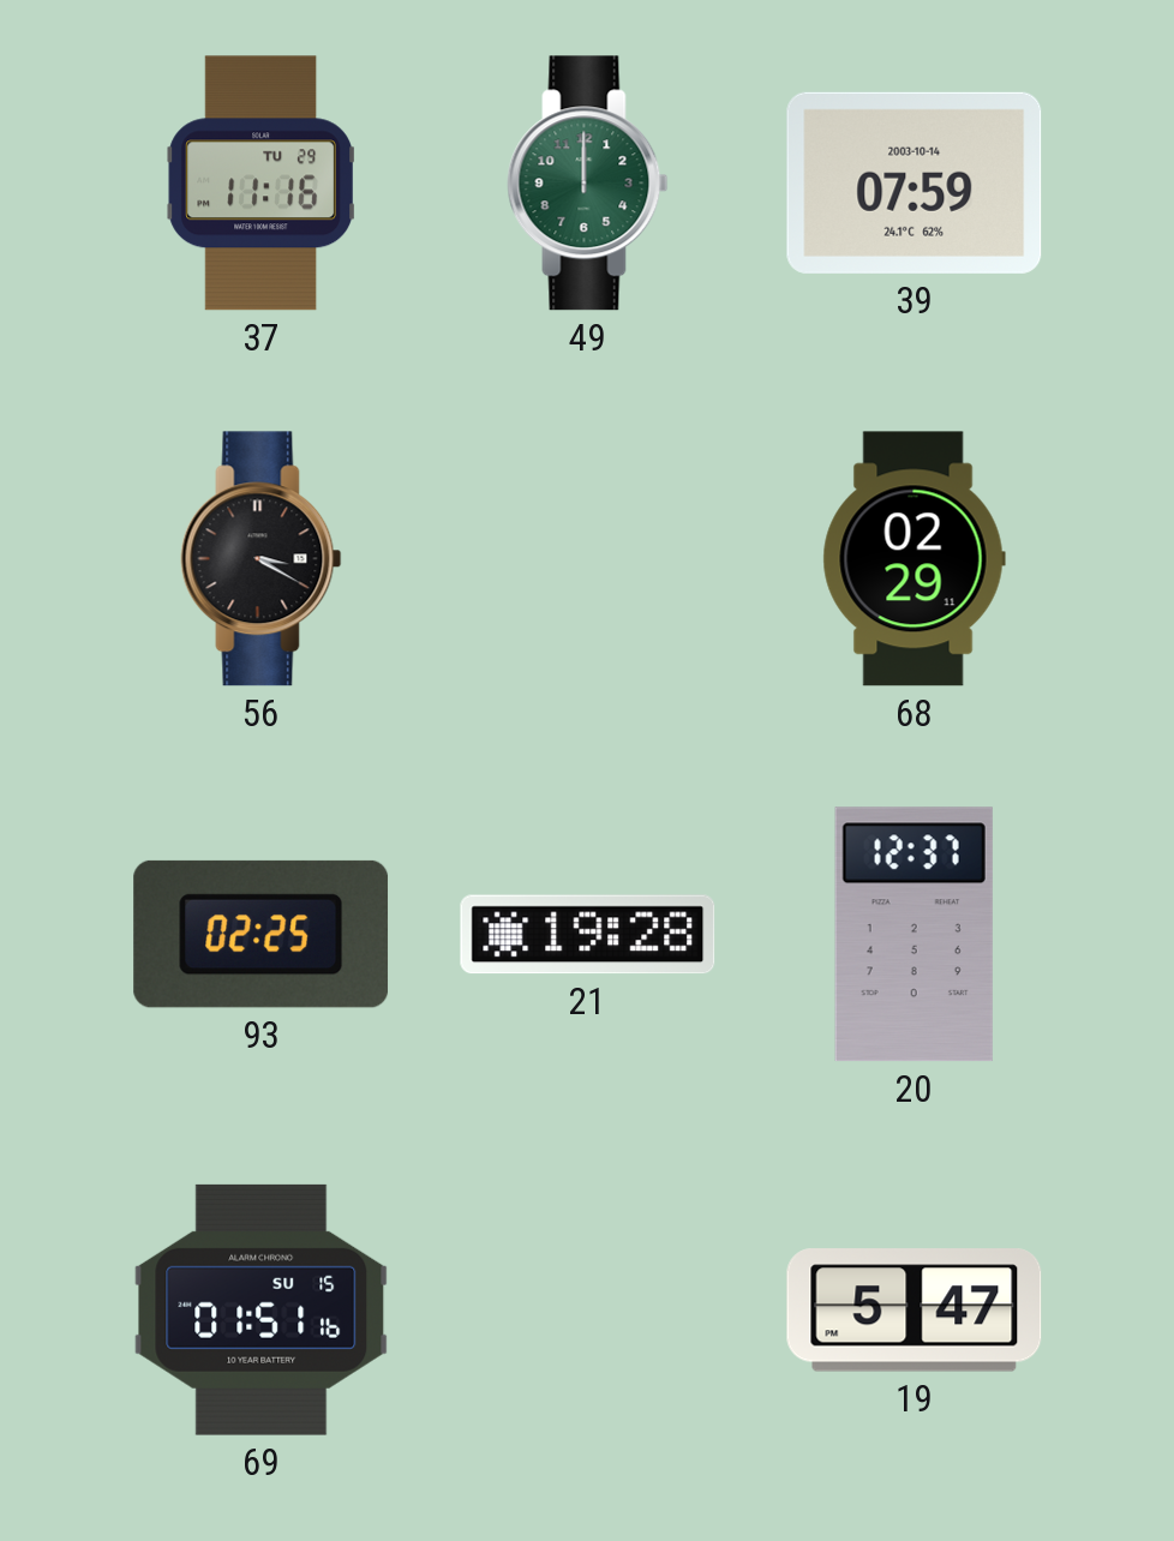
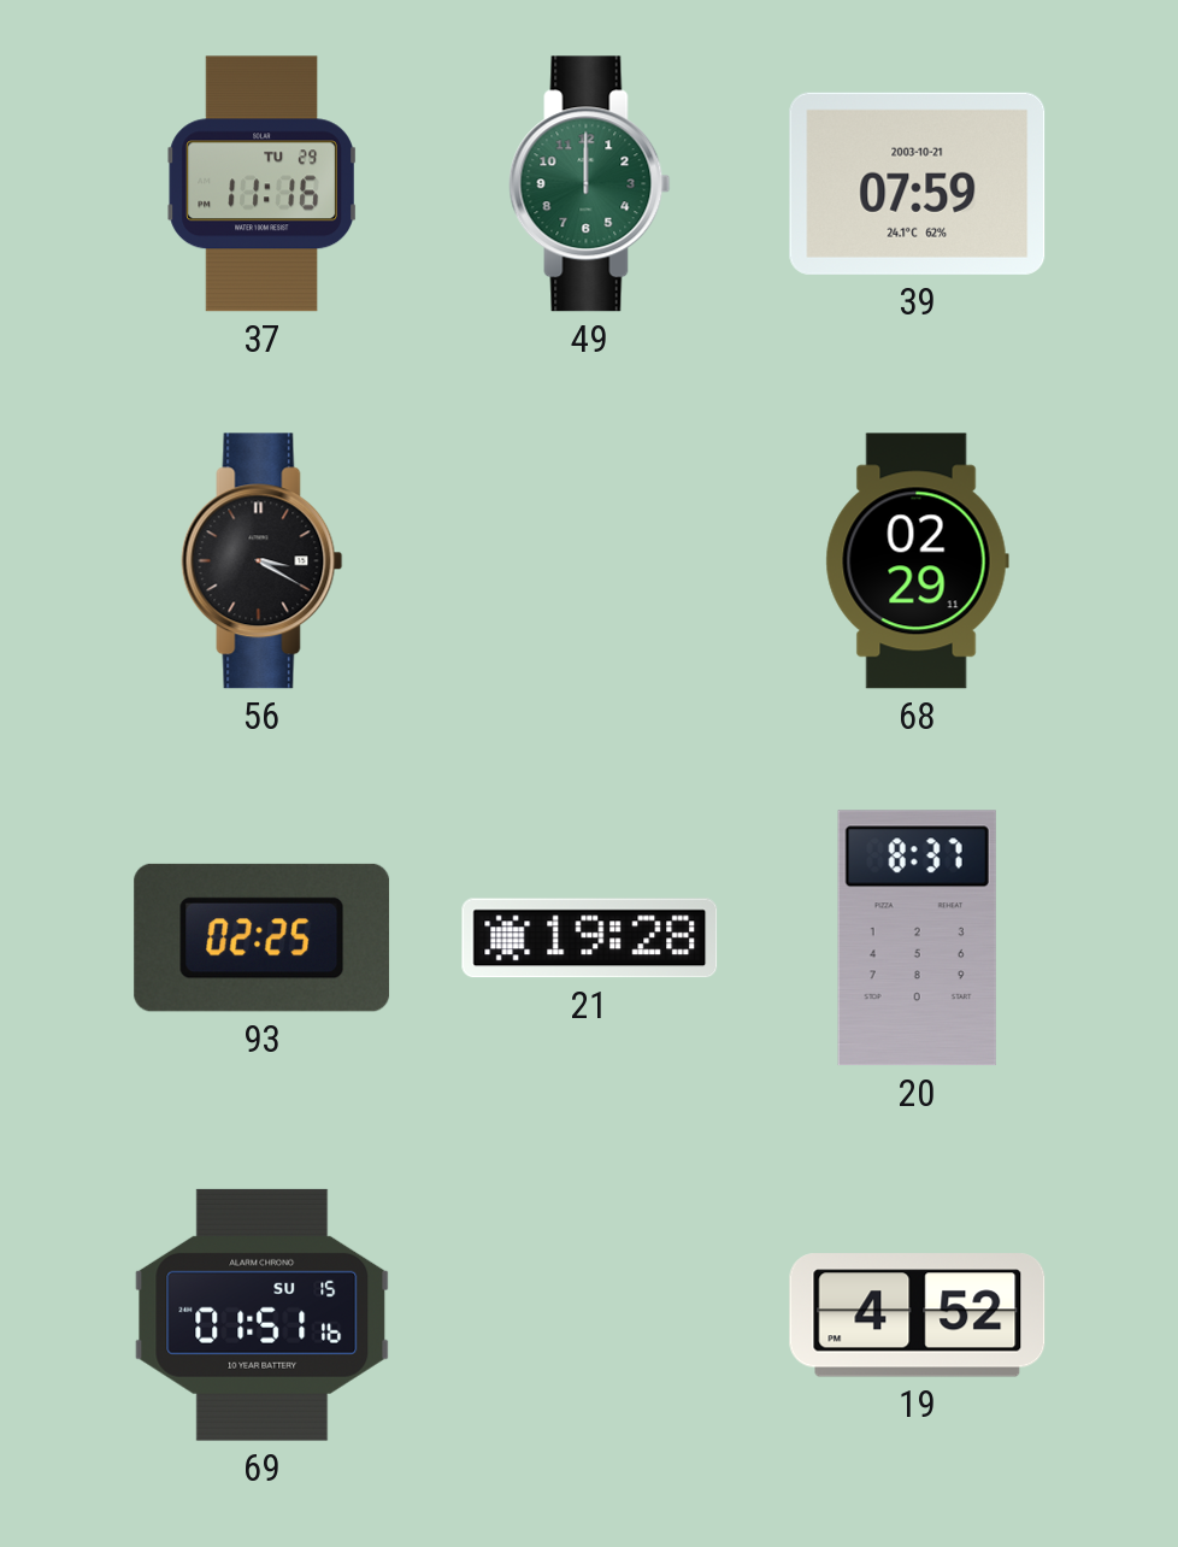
39 date: 2003-10-14 -> 2003-10-21 (918, 183)
20: 12:37 -> 8:37 (917, 939)
19: 5:47 -> 4:52 (918, 1316)
